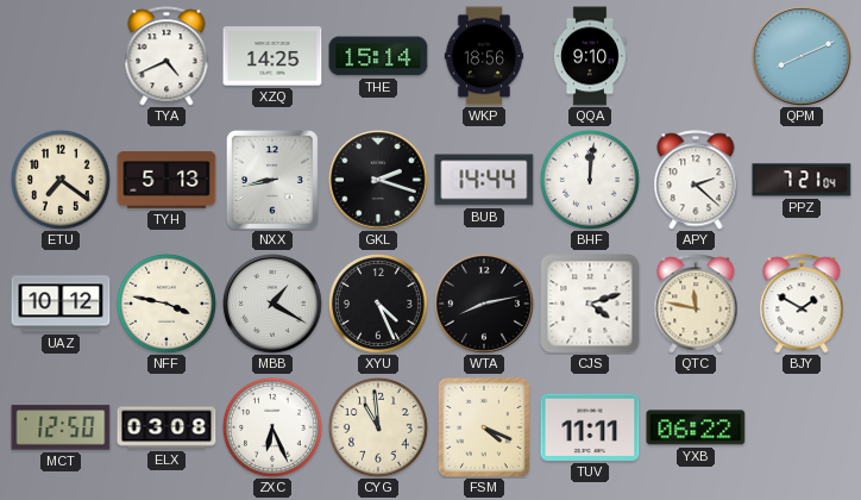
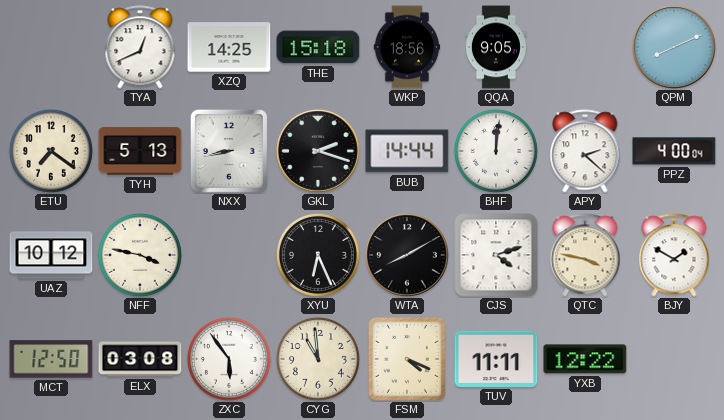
TYA: 4:41 -> 12:41 (140, 47)
THE: 15:14 -> 15:18 (318, 47)
QQA: 9:10 -> 9:05 (496, 47)
PPZ: 7:21 -> 4:00 (674, 151)
MBB: 1:20 -> none (272, 304)
XYU: 4:26 -> 6:26 (318, 255)
WTA: 8:13 -> 8:10 (407, 255)
QTC: 11:47 -> 3:47 (585, 255)
ZXC: 6:26 -> 5:54 (229, 359)
YXB: 06:22 -> 12:22 (585, 359)
